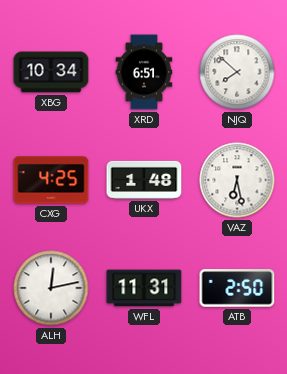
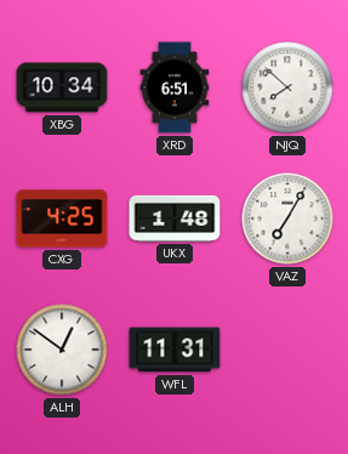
VAZ: 6:28 -> 7:05 (287, 219)
ALH: 12:13 -> 12:51 (62, 350)
ATB: 2:50 -> none (237, 288)
